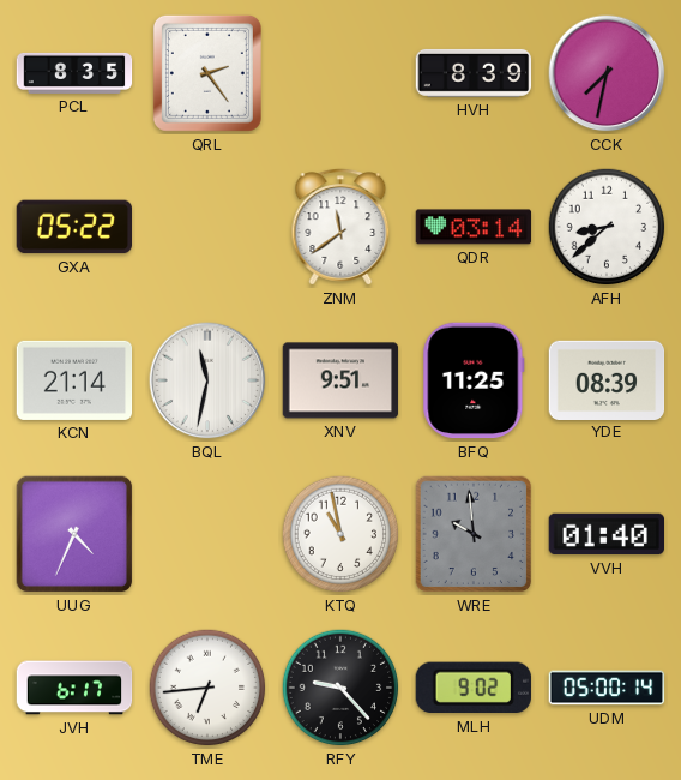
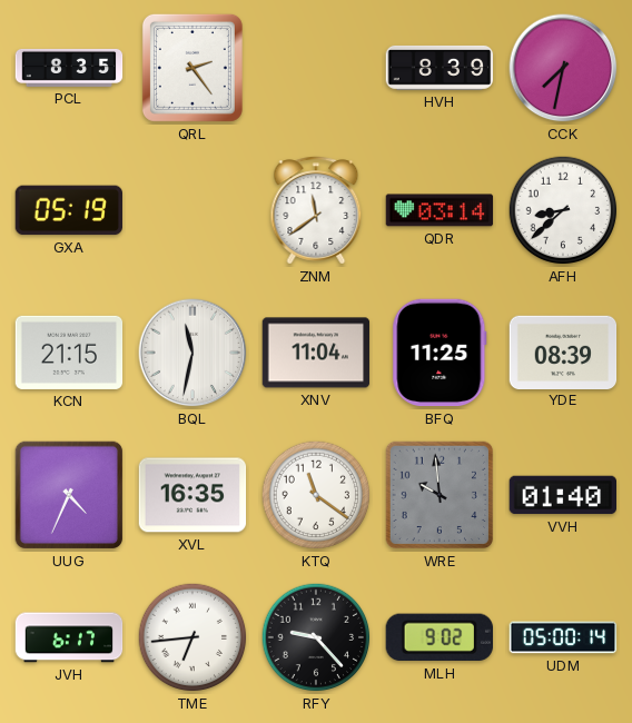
GXA: 05:22 -> 05:19 (68, 210)
KCN: 21:14 -> 21:15 (69, 353)
XNV: 9:51 -> 11:04 (316, 353)
XVL: none -> 16:35 (192, 495)
KTQ: 10:58 -> 11:21 (316, 495)
